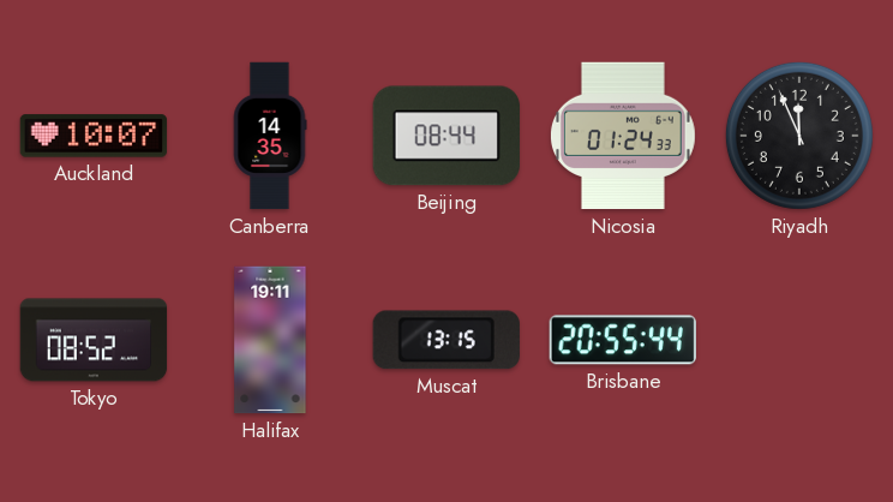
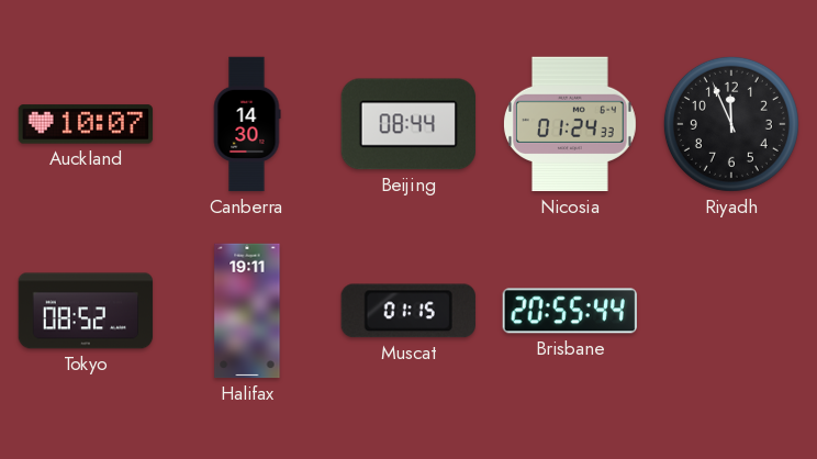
Canberra: 14:35 -> 14:30 (247, 124)
Muscat: 13:15 -> 01:15 (408, 311)
